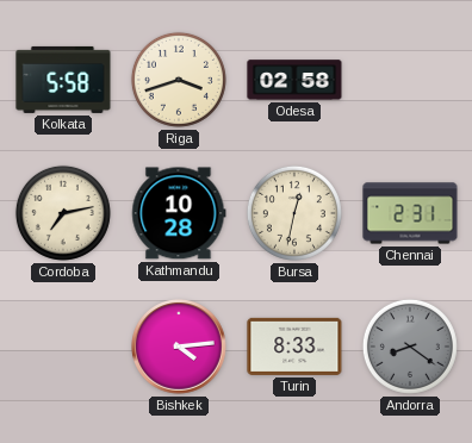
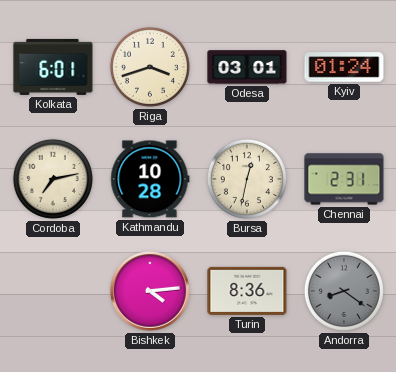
Kolkata: 5:58 -> 6:01 (53, 67)
Odesa: 02:58 -> 03:01 (247, 67)
Kyiv: none -> 01:24 (344, 67)
Turin: 8:33 -> 8:36 (247, 291)
